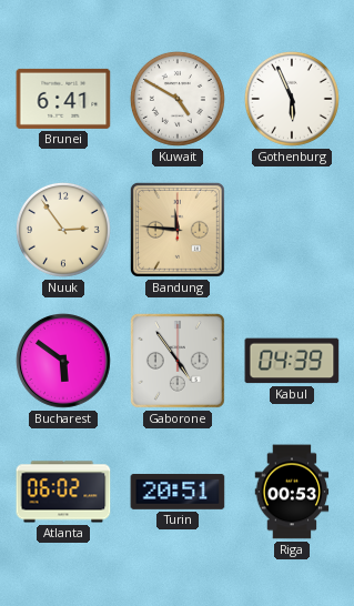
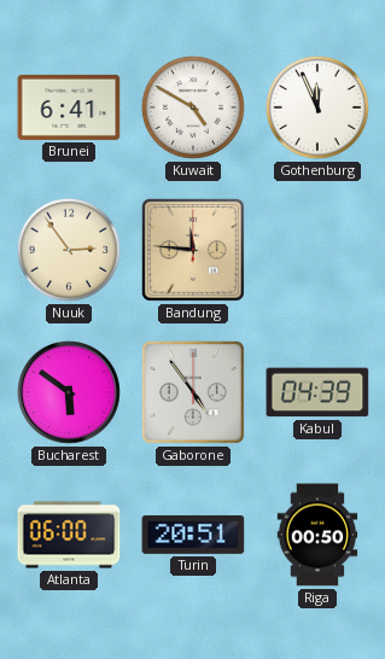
Gothenburg: 5:56 -> 11:56 (317, 107)
Atlanta: 06:02 -> 06:00 (69, 535)
Riga: 00:53 -> 00:50 (317, 535)
